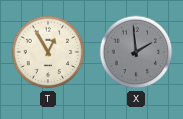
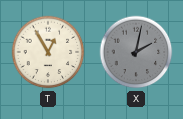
X: 1:59 -> 2:02 (136, 52)
